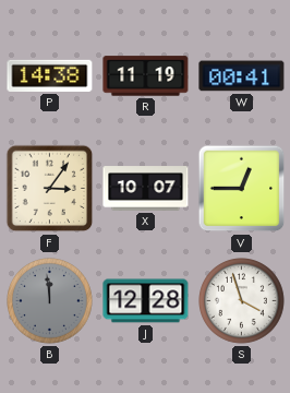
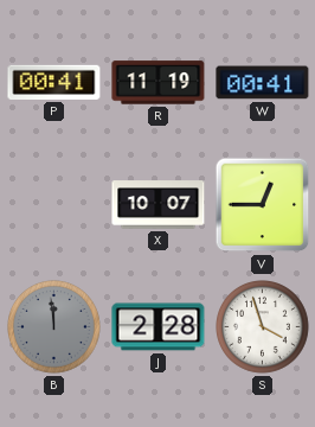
P: 14:38 -> 00:41 (54, 82)
F: 3:06 -> none (50, 189)
J: 12:28 -> 2:28 (159, 327)
